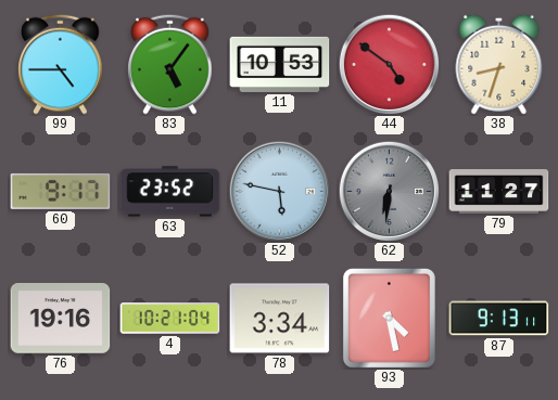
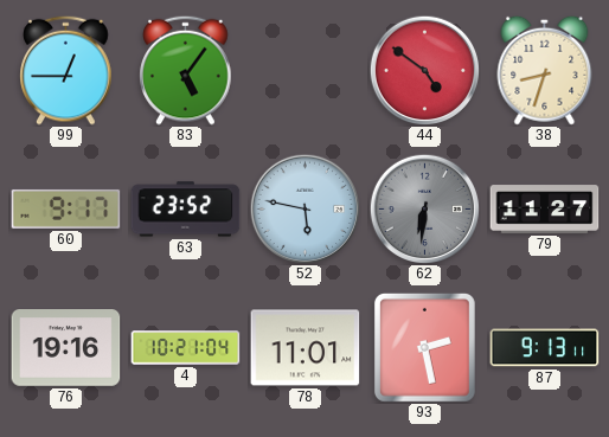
99: 4:45 -> 12:45 (66, 70)
11: 10:53 -> none (280, 64)
78: 3:34 -> 11:01 (306, 348)
93: 4:28 -> 2:28 (424, 347)
